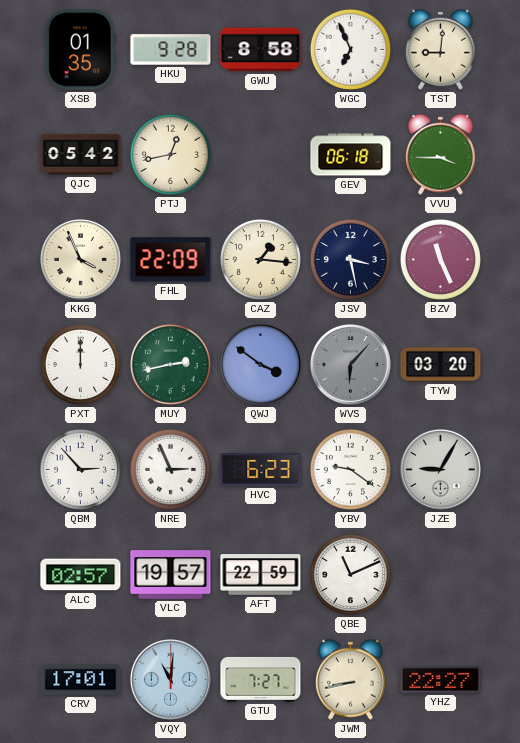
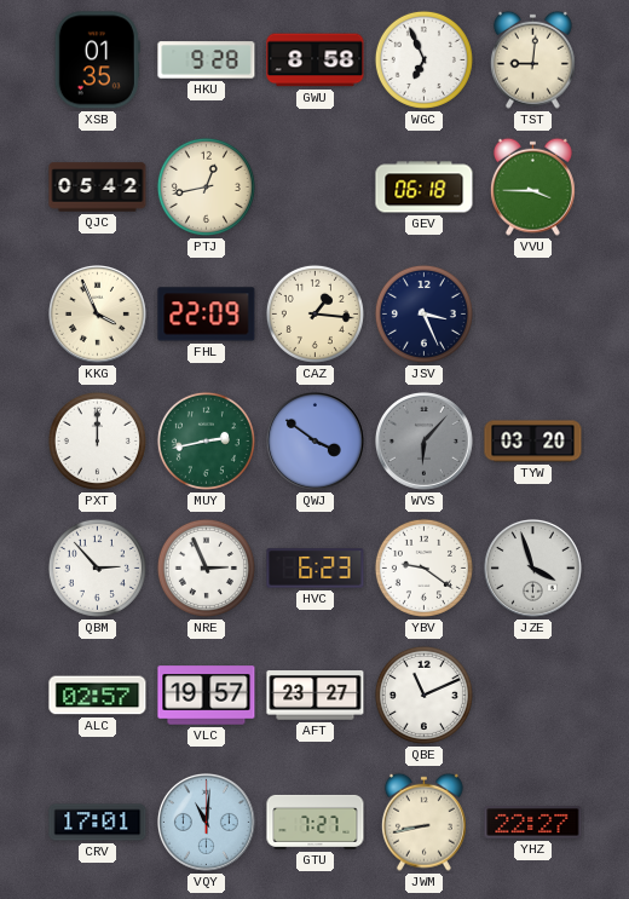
JSV: 3:28 -> 3:26 (423, 313)
BZV: 11:26 -> none (440, 259)
JZE: 9:05 -> 3:57 (533, 569)
AFT: 22:59 -> 23:27 (316, 696)
